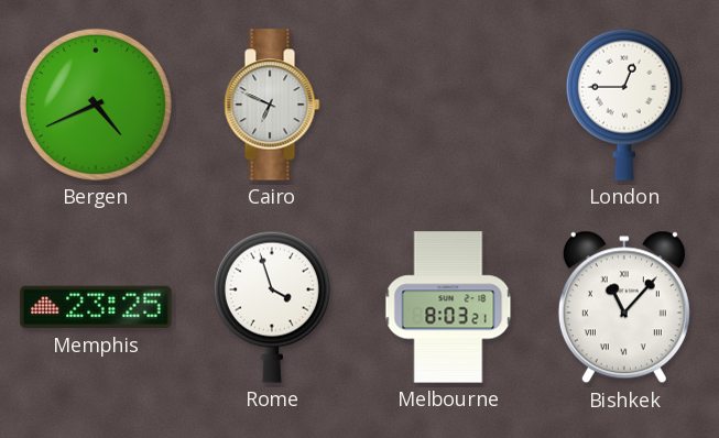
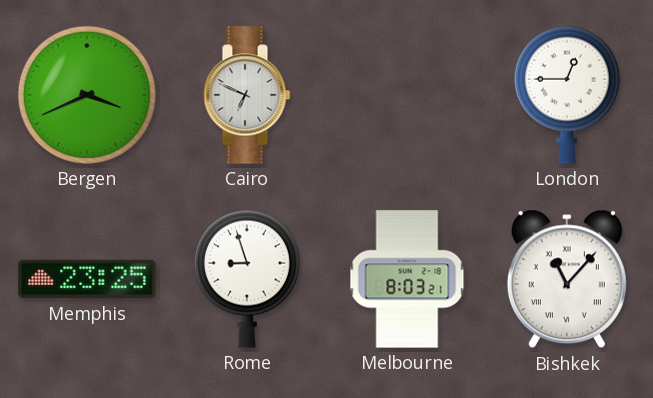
Bergen: 4:41 -> 3:41 (87, 95)
Rome: 3:57 -> 8:57 (247, 279)
